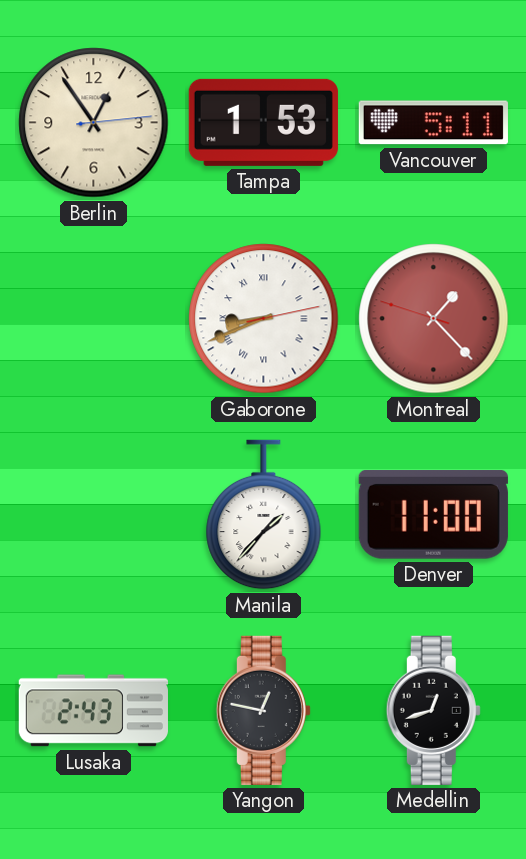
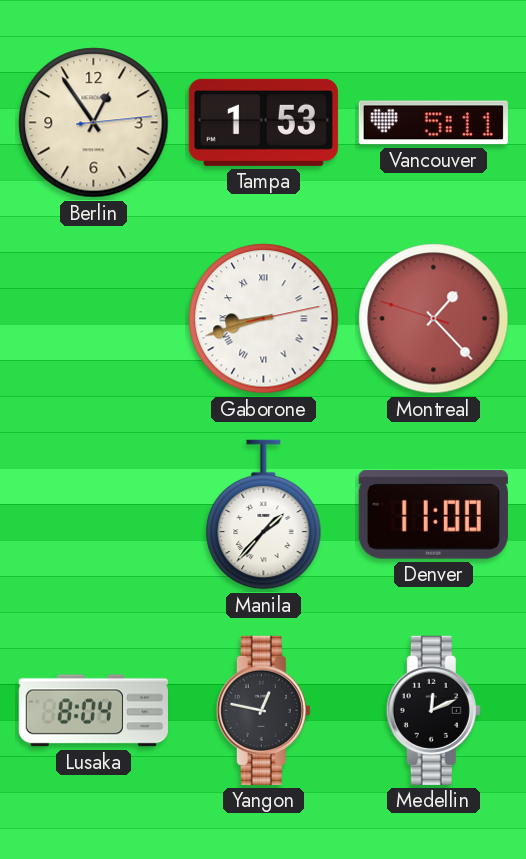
Gaborone: 8:41 -> 8:42 (264, 319)
Lusaka: 2:43 -> 8:04 (93, 711)
Medellin: 12:42 -> 12:11 (433, 710)
